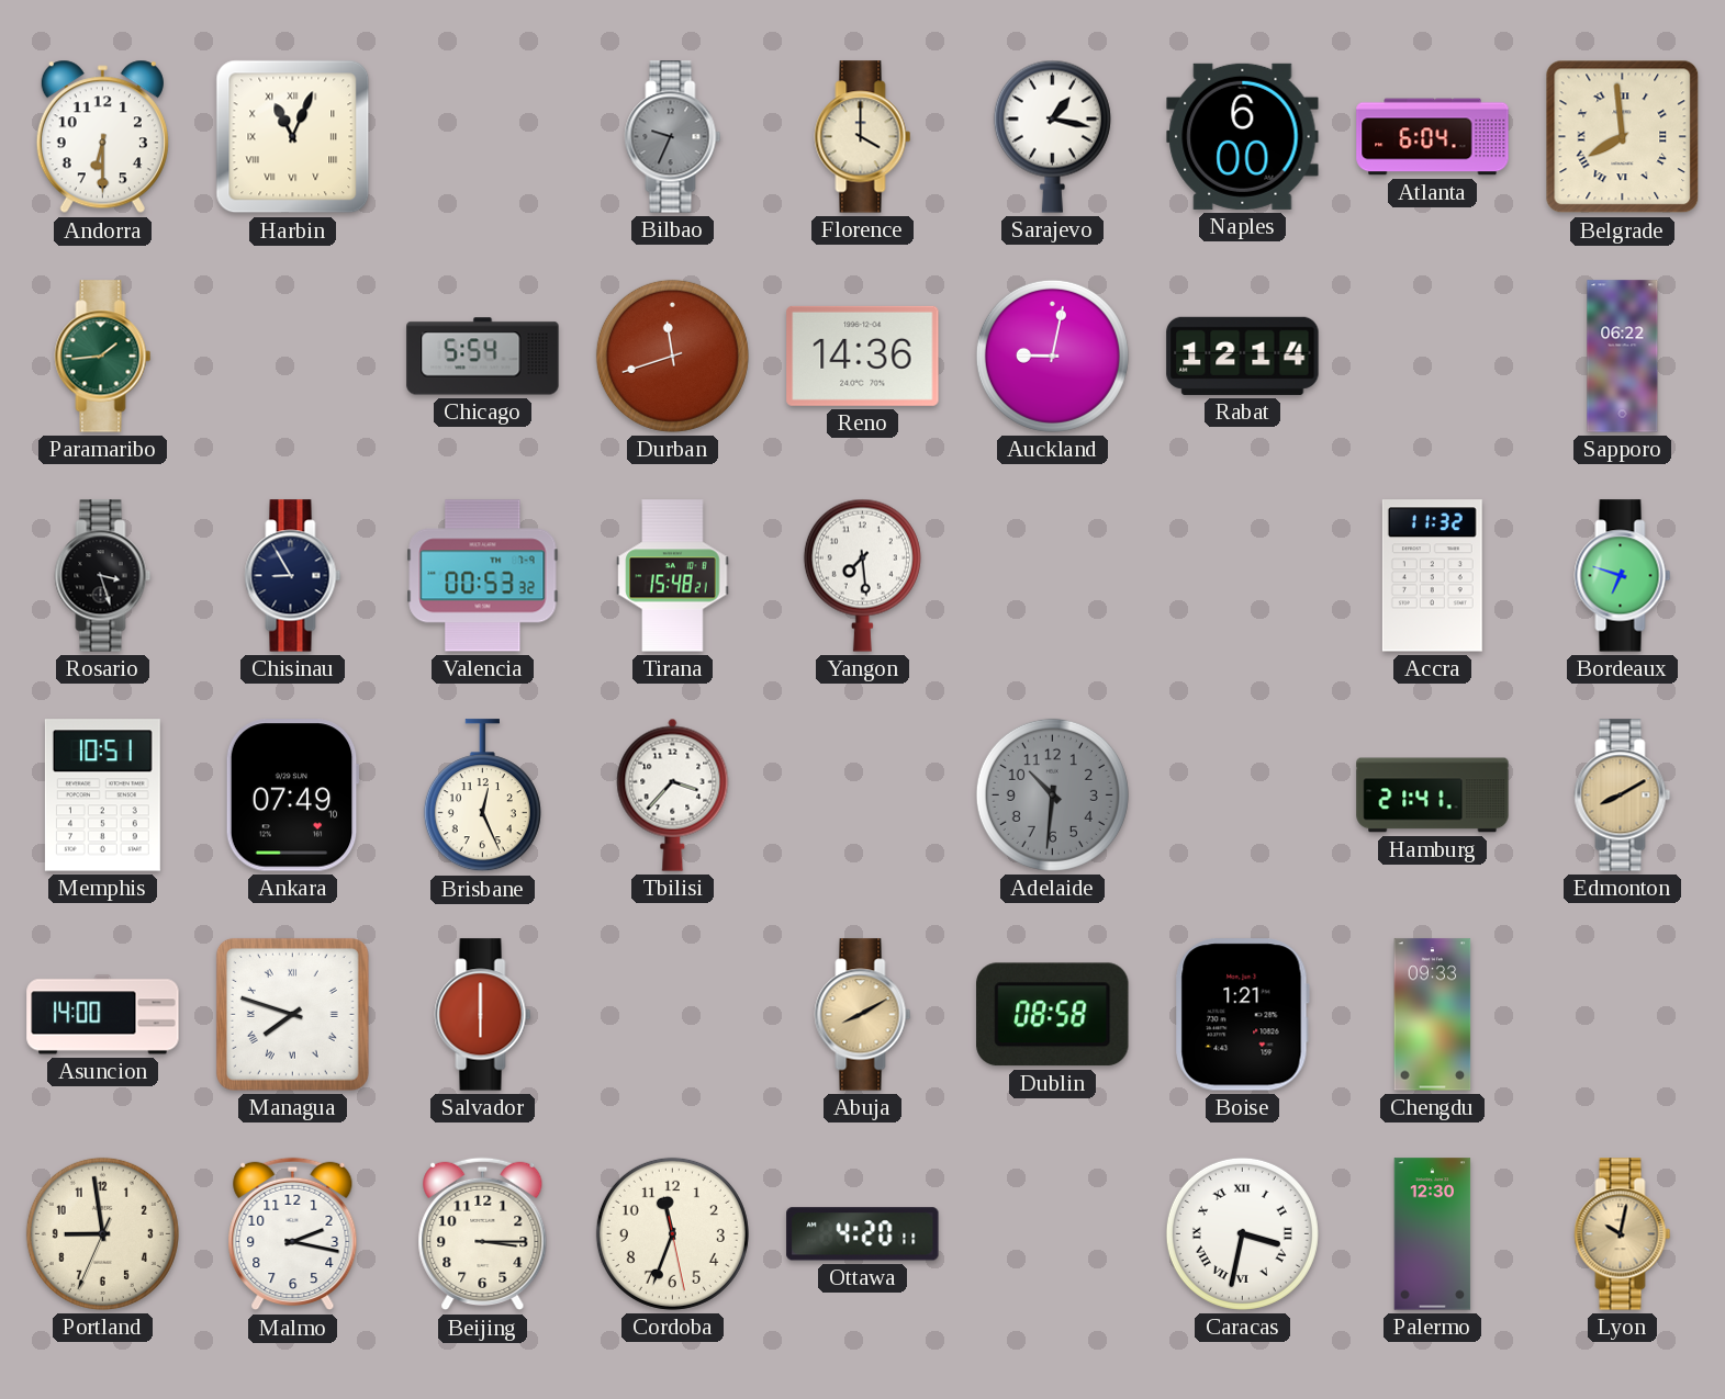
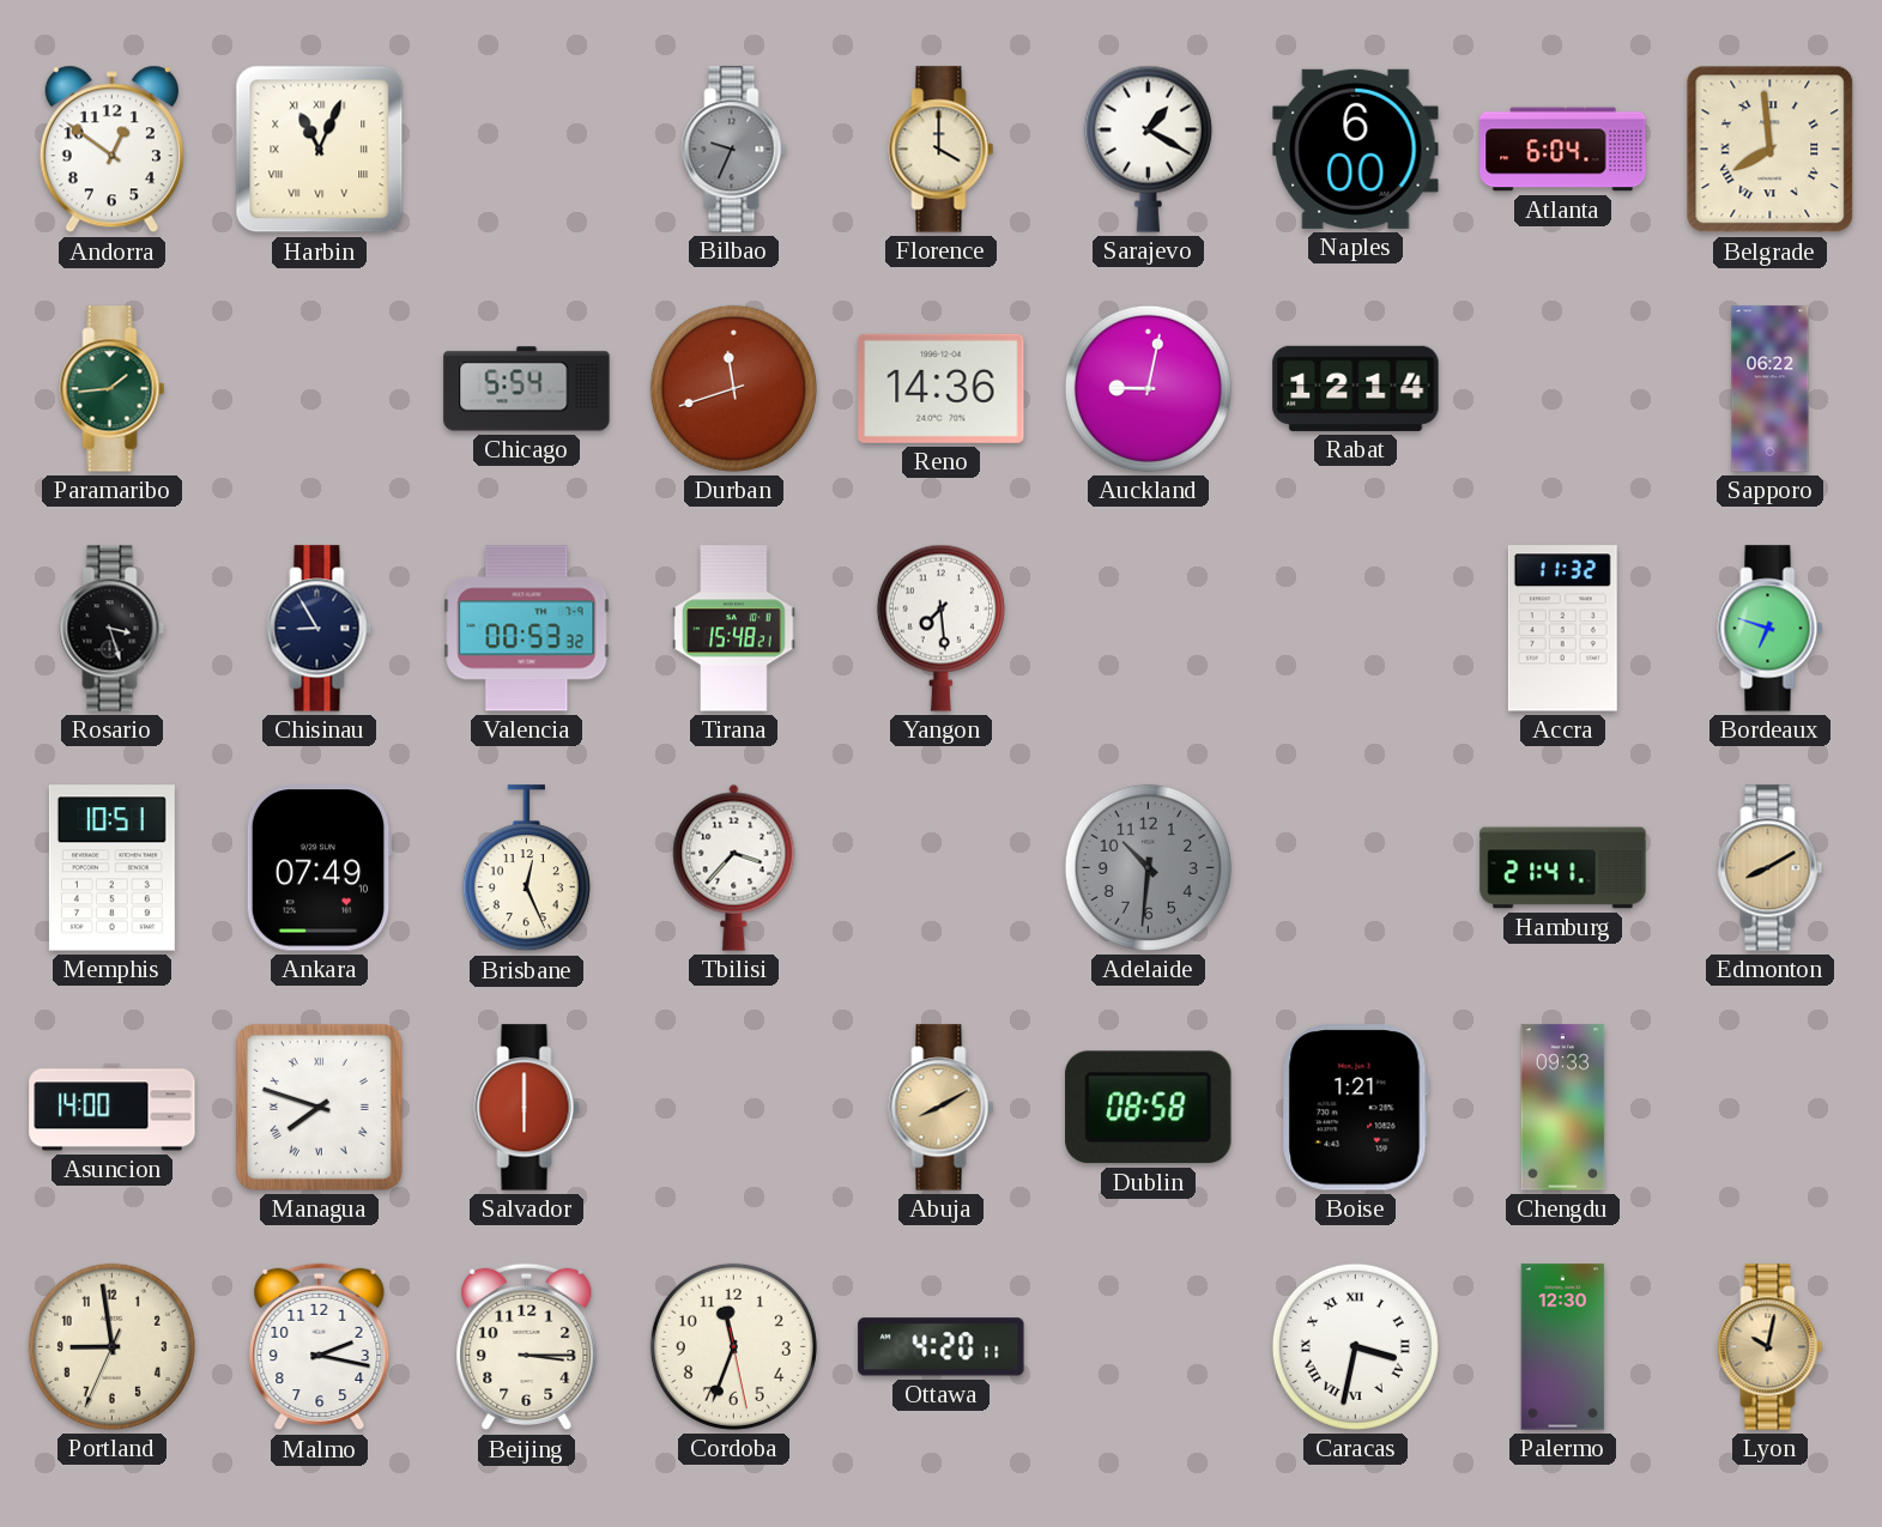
Andorra: 6:30 -> 12:51 (111, 150)
Sarajevo: 1:17 -> 1:20 (1148, 149)
